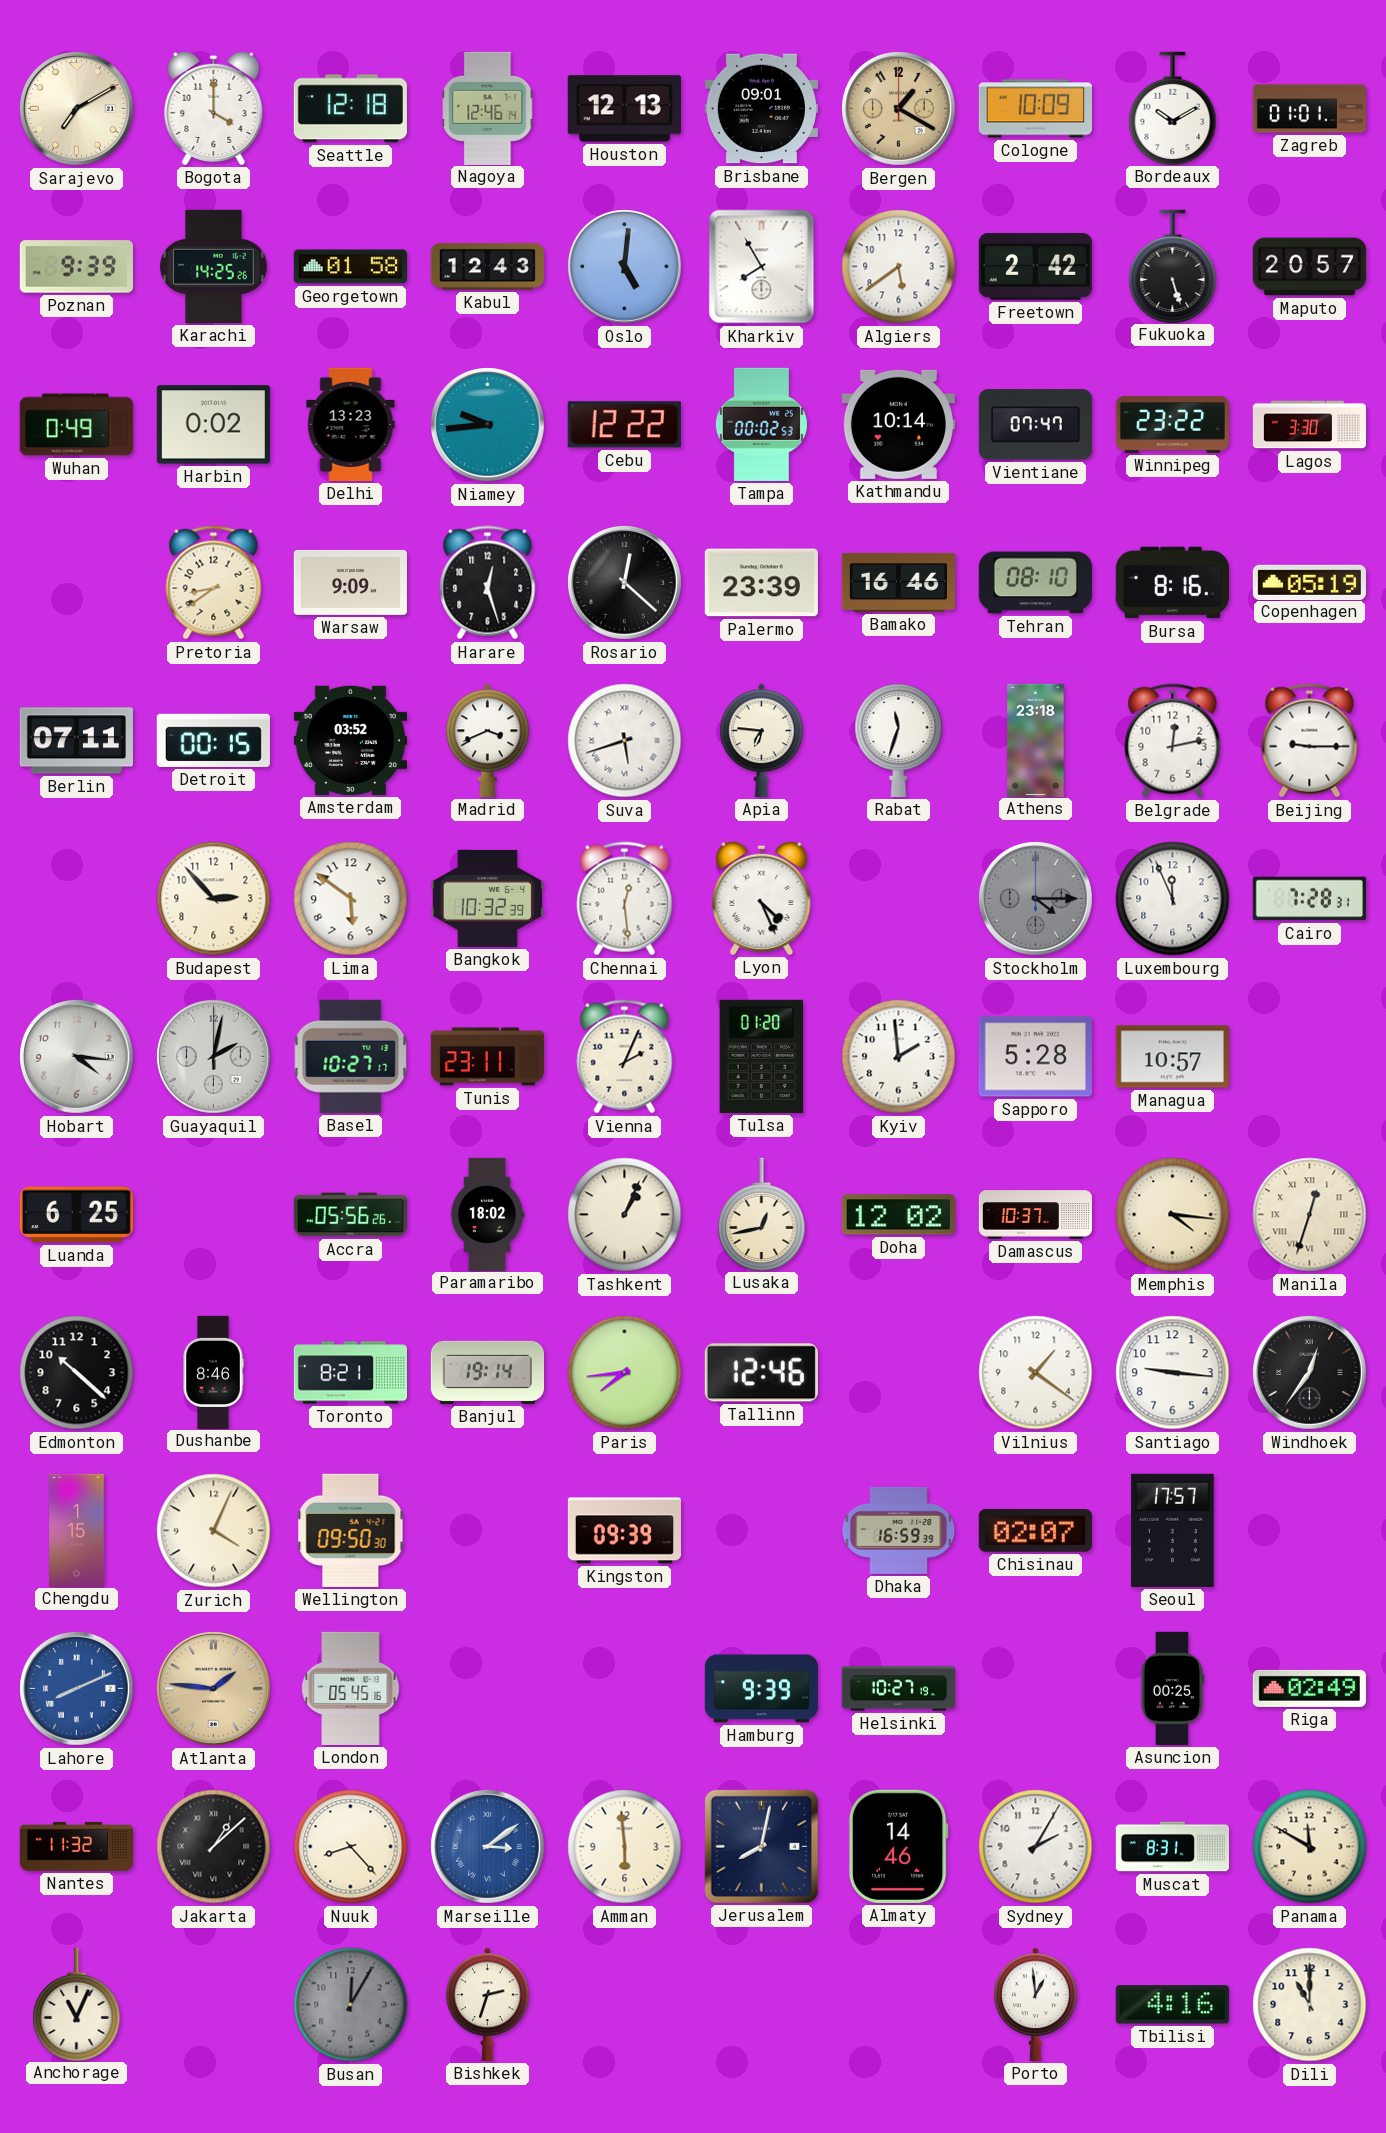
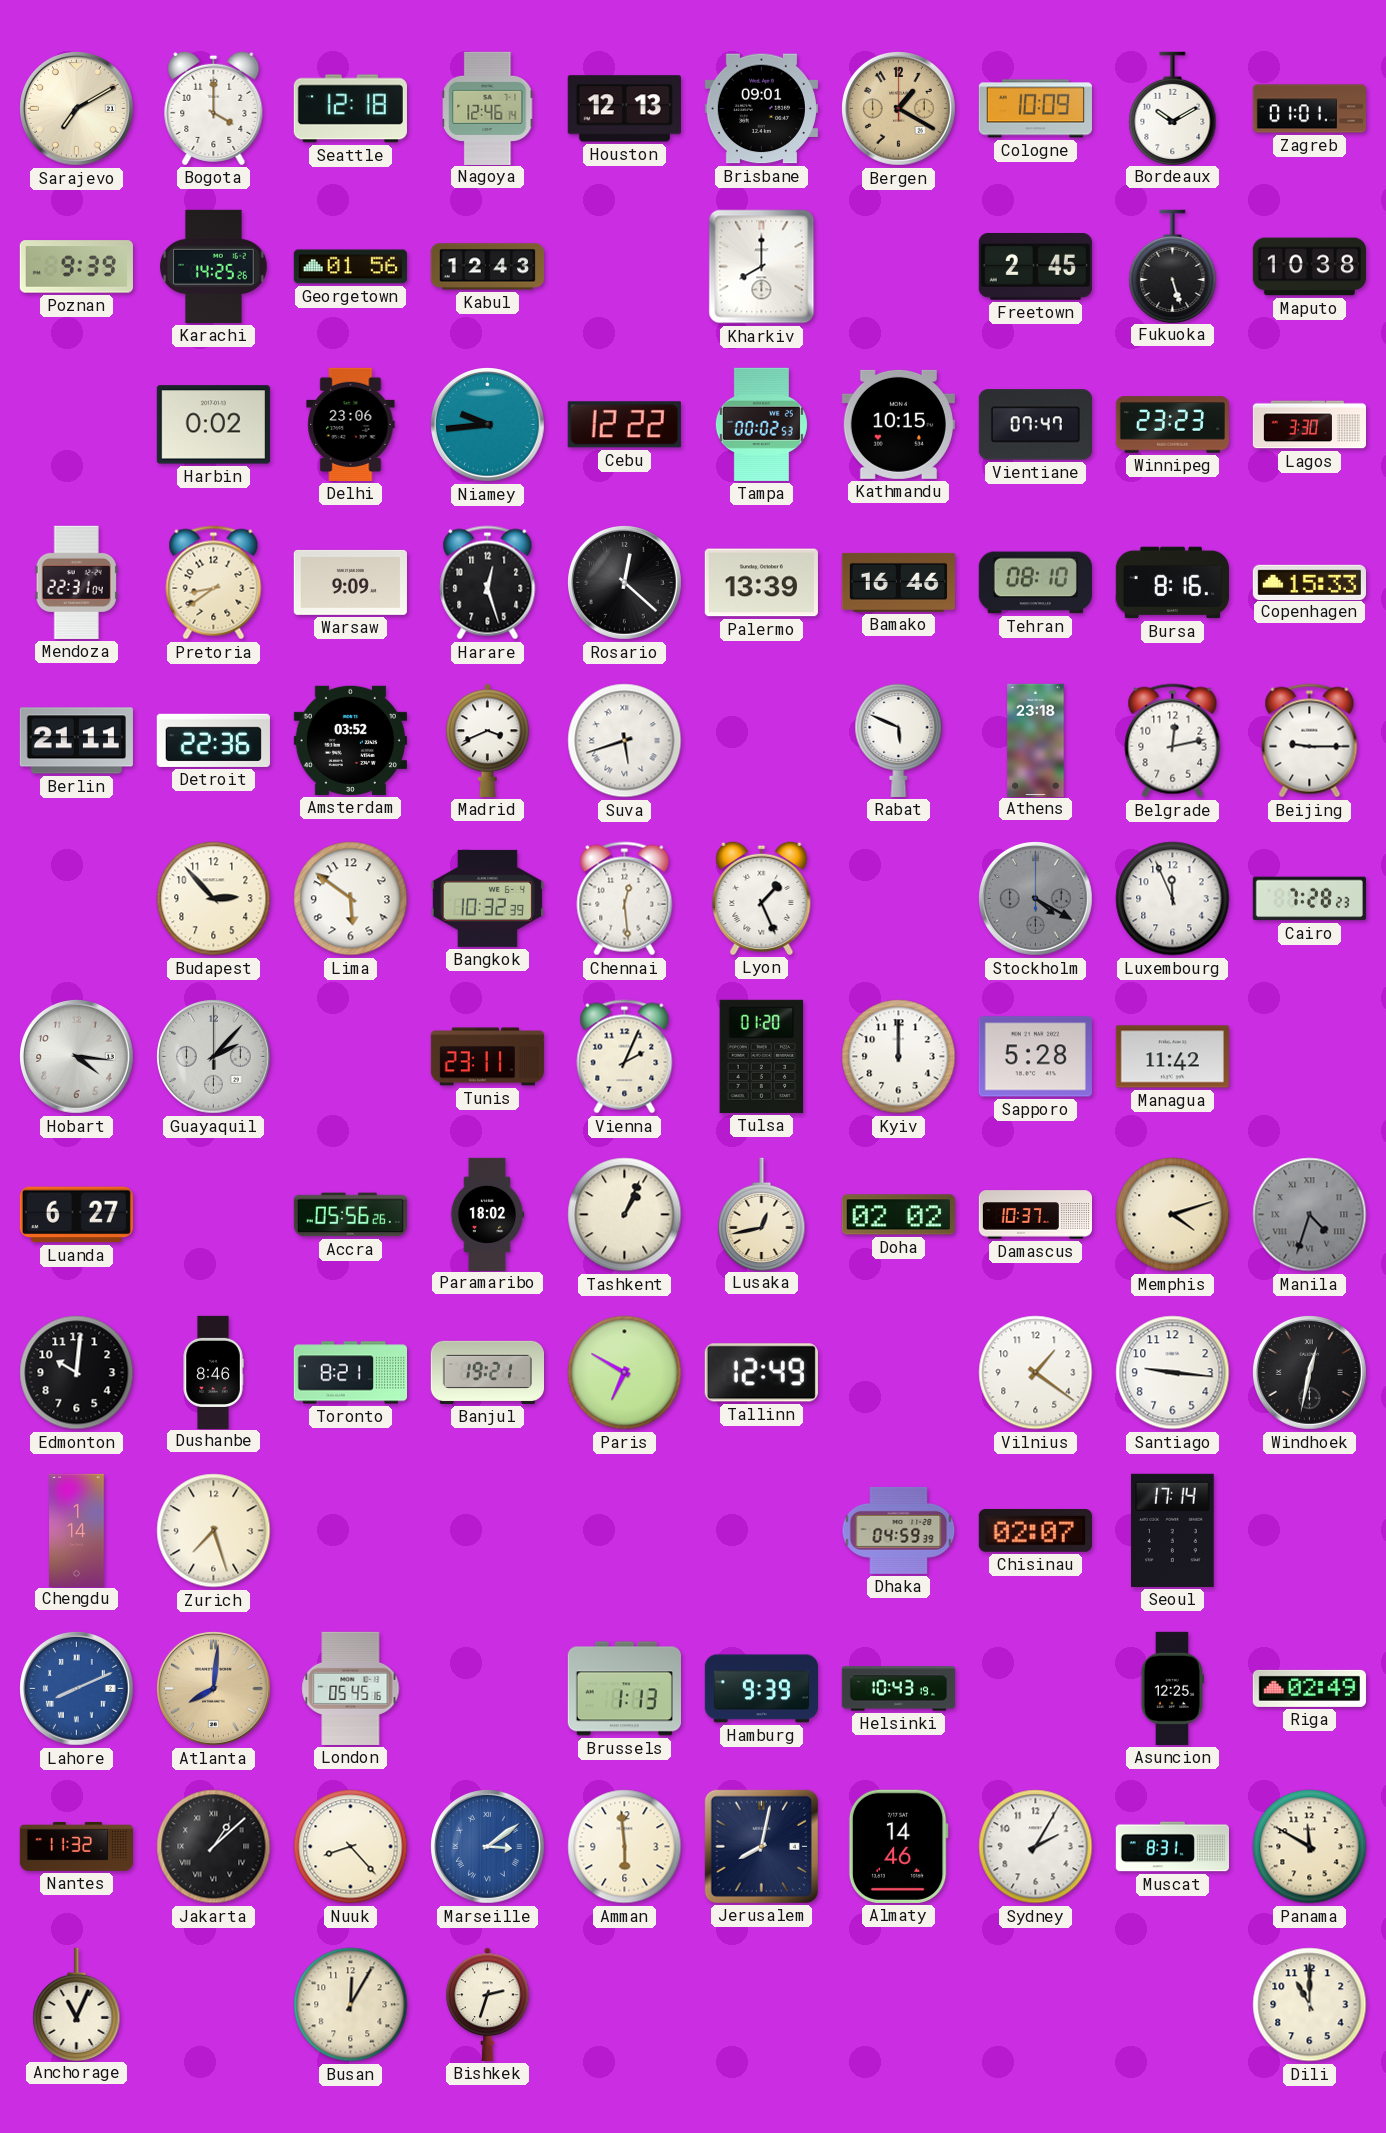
Georgetown: 01:58 -> 01:56 (350, 267)
Oslo: 5:01 -> none (625, 267)
Kharkiv: 7:55 -> 8:00 (762, 267)
Algiers: 5:39 -> none (899, 267)
Freetown: 2:42 -> 2:45 (1035, 267)
Maputo: 20:57 -> 10:38 (1309, 267)
Wuhan: 0:49 -> none (76, 425)
Delhi: 13:23 -> 23:06 (351, 424)
Kathmandu: 10:14 -> 10:15 (898, 424)
Winnipeg: 23:22 -> 23:23 (1172, 425)
Mendoza: none -> 22:31 (76, 582)
Palermo: 23:39 -> 13:39 (761, 583)
Copenhagen: 05:19 -> 15:33 (1309, 582)
Berlin: 07:11 -> 21:11 (76, 741)
Detroit: 00:15 -> 22:36 (213, 740)
Apia: 6:46 -> none (762, 740)
Rabat: 11:33 -> 5:49 (899, 740)
Lyon: 4:26 -> 1:26 (762, 898)
Stockholm: 4:15 -> 4:20 (1036, 899)
Cairo: 7:28:31 -> 7:28:23 (1309, 899)
Guayaquil: 2:02 -> 2:07 (214, 1057)
Basel: 10:27 -> none (351, 1056)
Kyiv: 1:59 -> 12:00 (899, 1057)
Managua: 10:57 -> 11:42 (1172, 1057)
Luanda: 6:25 -> 6:27 (76, 1215)
Doha: 12:02 -> 02:02 (898, 1215)
Memphis: 4:16 -> 4:12 (1173, 1215)
Manila: 12:33 -> 4:33 (1310, 1215)
Manila dial: cream -> grey (1310, 1215)
Edmonton: 10:22 -> 10:01 (77, 1373)
Banjul: 19:14 -> 19:21 (487, 1372)
Paris: 7:44 -> 6:50 (625, 1373)
Tallinn: 12:46 -> 12:49 (761, 1373)
Windhoek: 12:36 -> 12:32 (1310, 1373)
Chengdu: 1:15 -> 1:14 (77, 1530)
Zurich: 4:04 -> 7:27 (214, 1531)
Wellington: 09:50 -> none (351, 1530)
Kingston: 09:39 -> none (624, 1531)
Dhaka: 16:59 -> 04:59 (899, 1530)
Seoul: 17:57 -> 17:14 (1173, 1530)
Atlanta: 1:46 -> 8:01 (214, 1689)
Brussels: none -> 1:13 (624, 1689)
Helsinki: 10:27 -> 10:43 (898, 1689)
Asuncion: 00:25 -> 12:25 (1172, 1688)
Busan dial: grey -> cream (351, 2005)
Porto: 12:59 -> none (1036, 2004)
Tbilisi: 4:16 -> none (1172, 2005)
